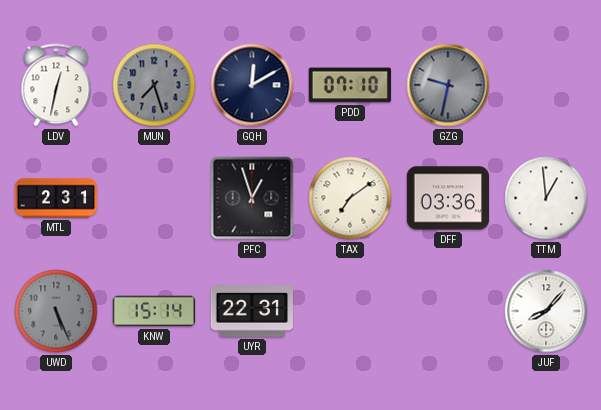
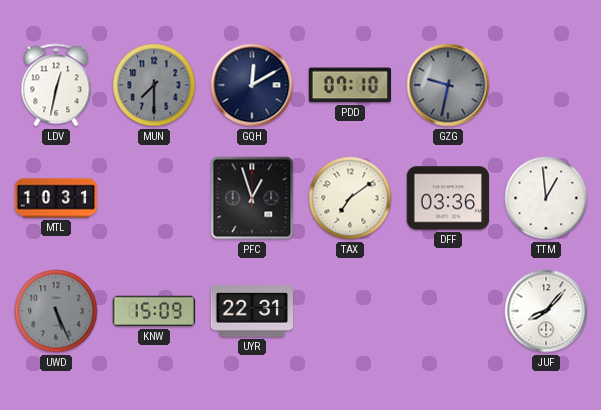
MUN: 7:27 -> 7:30 (154, 85)
MTL: 2:31 -> 10:31 (56, 198)
KNW: 15:14 -> 15:09 (154, 311)
